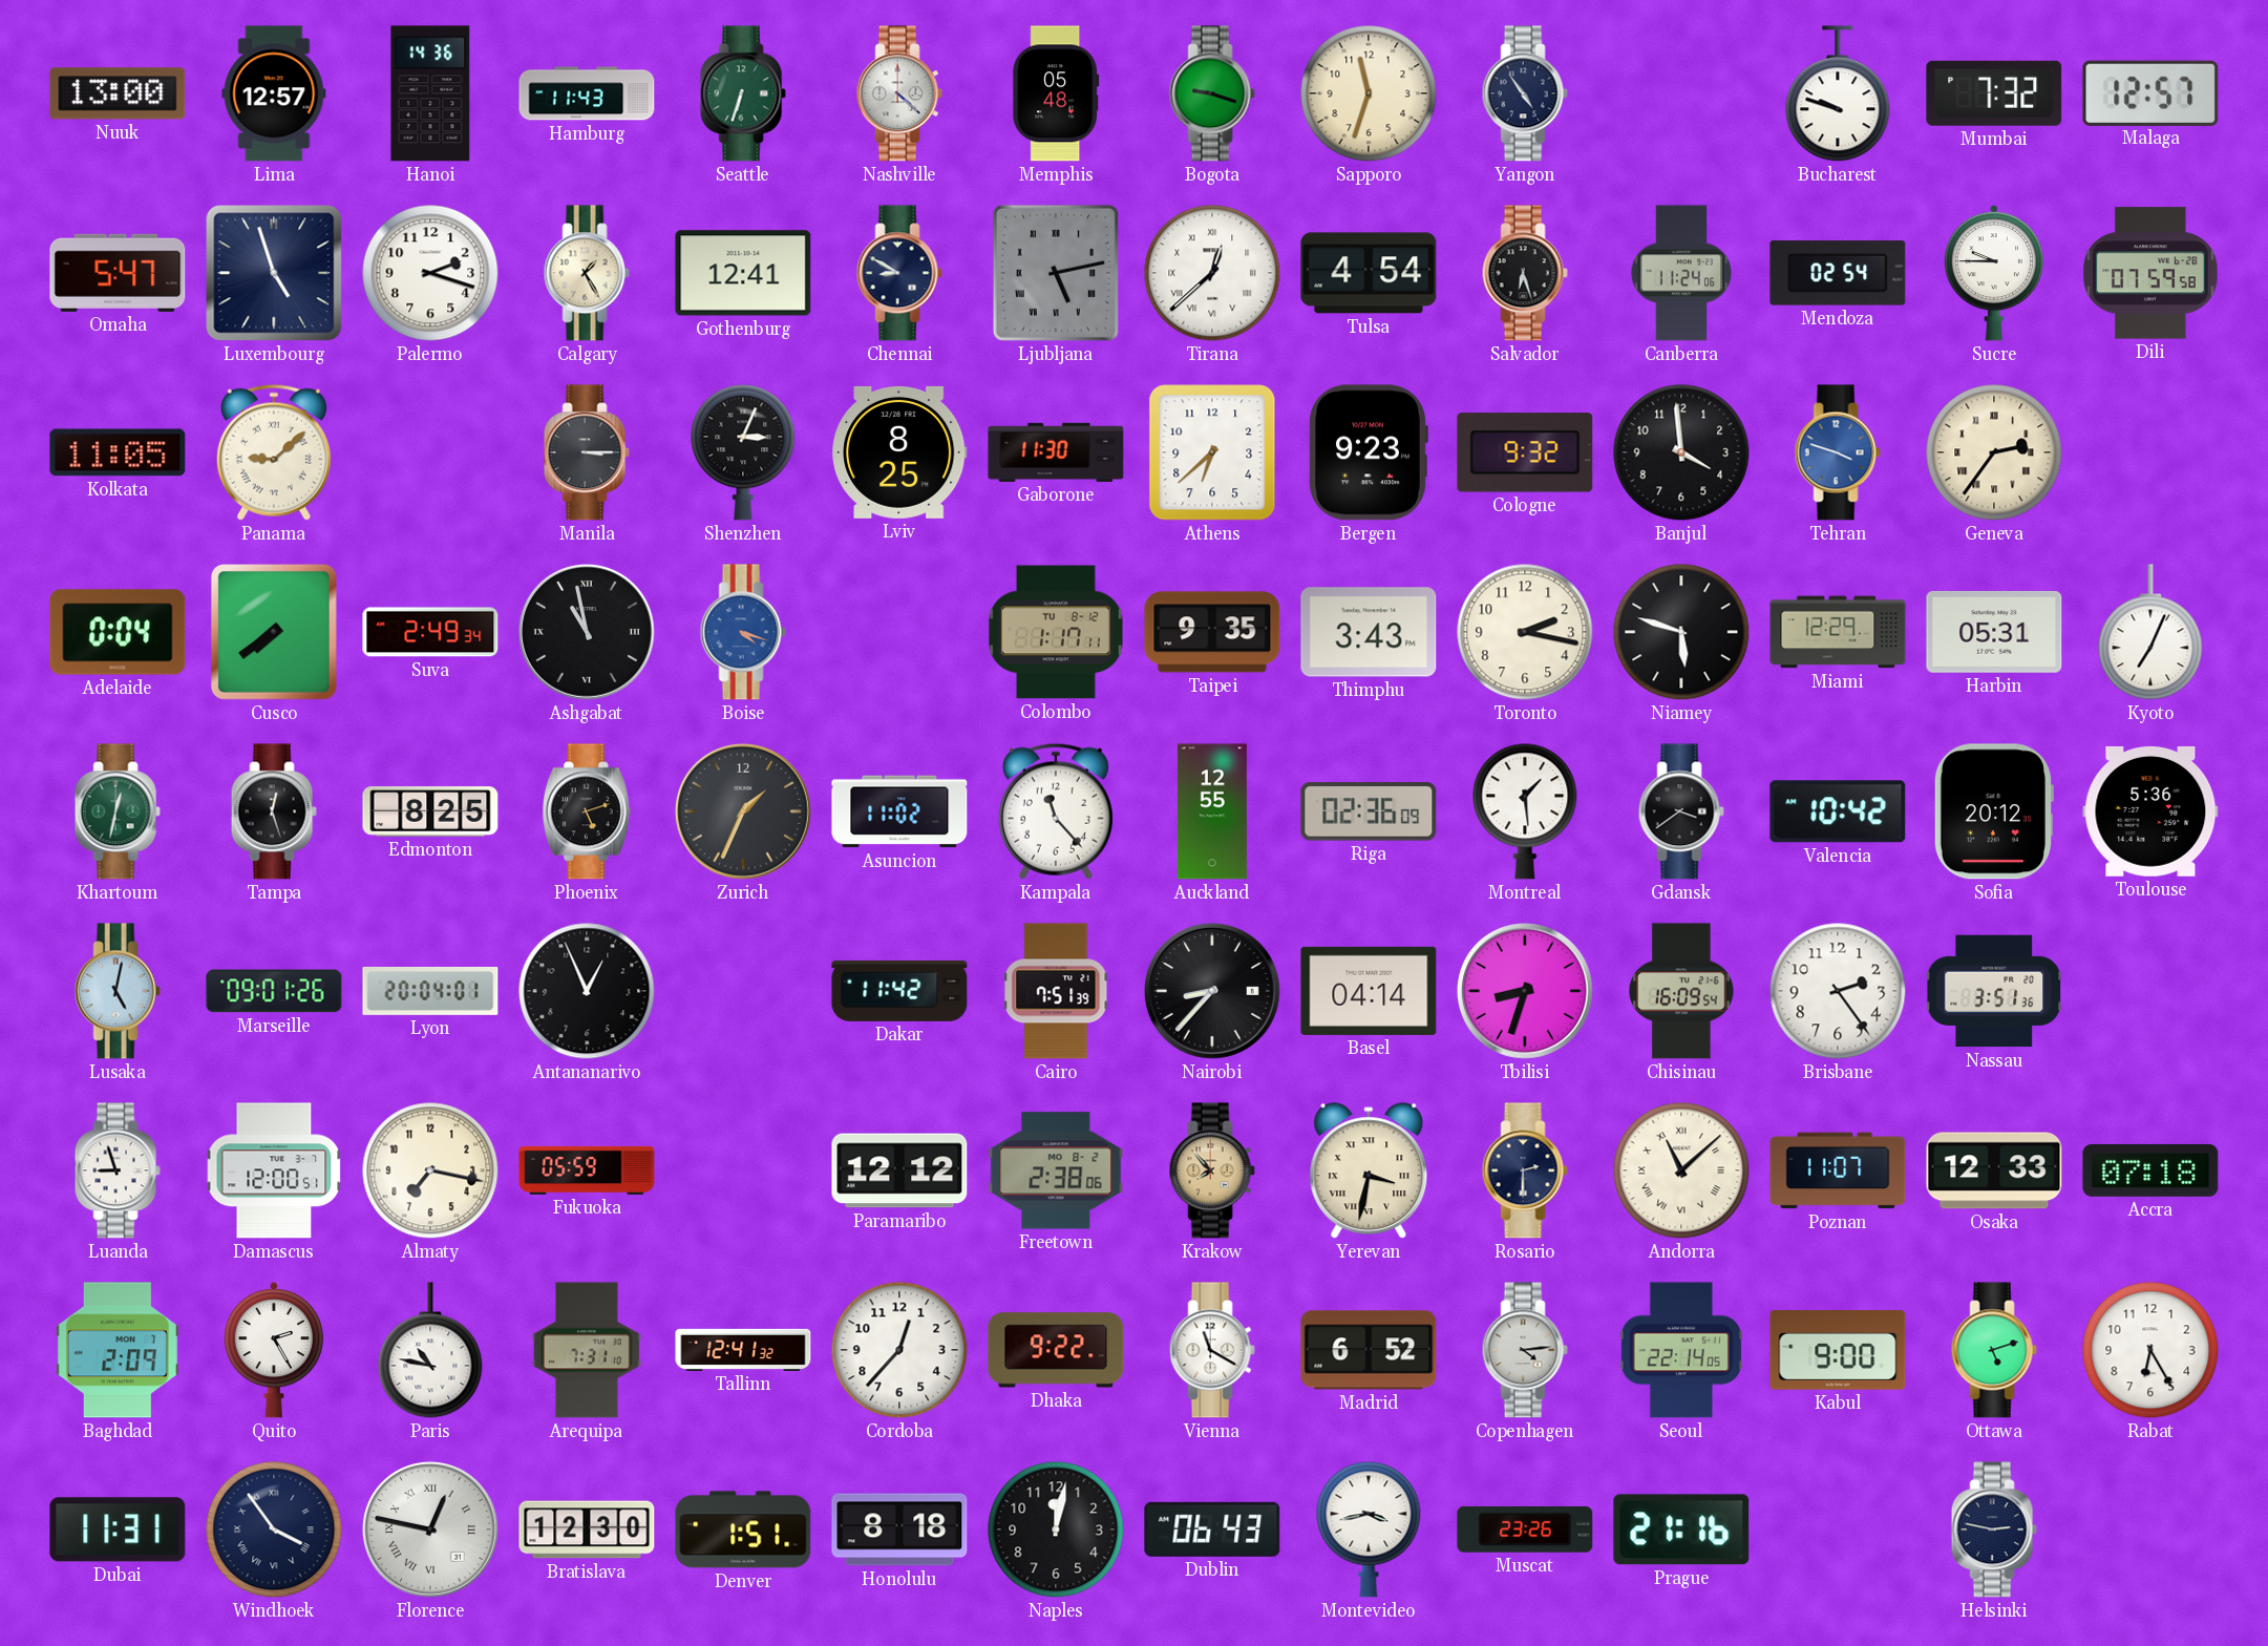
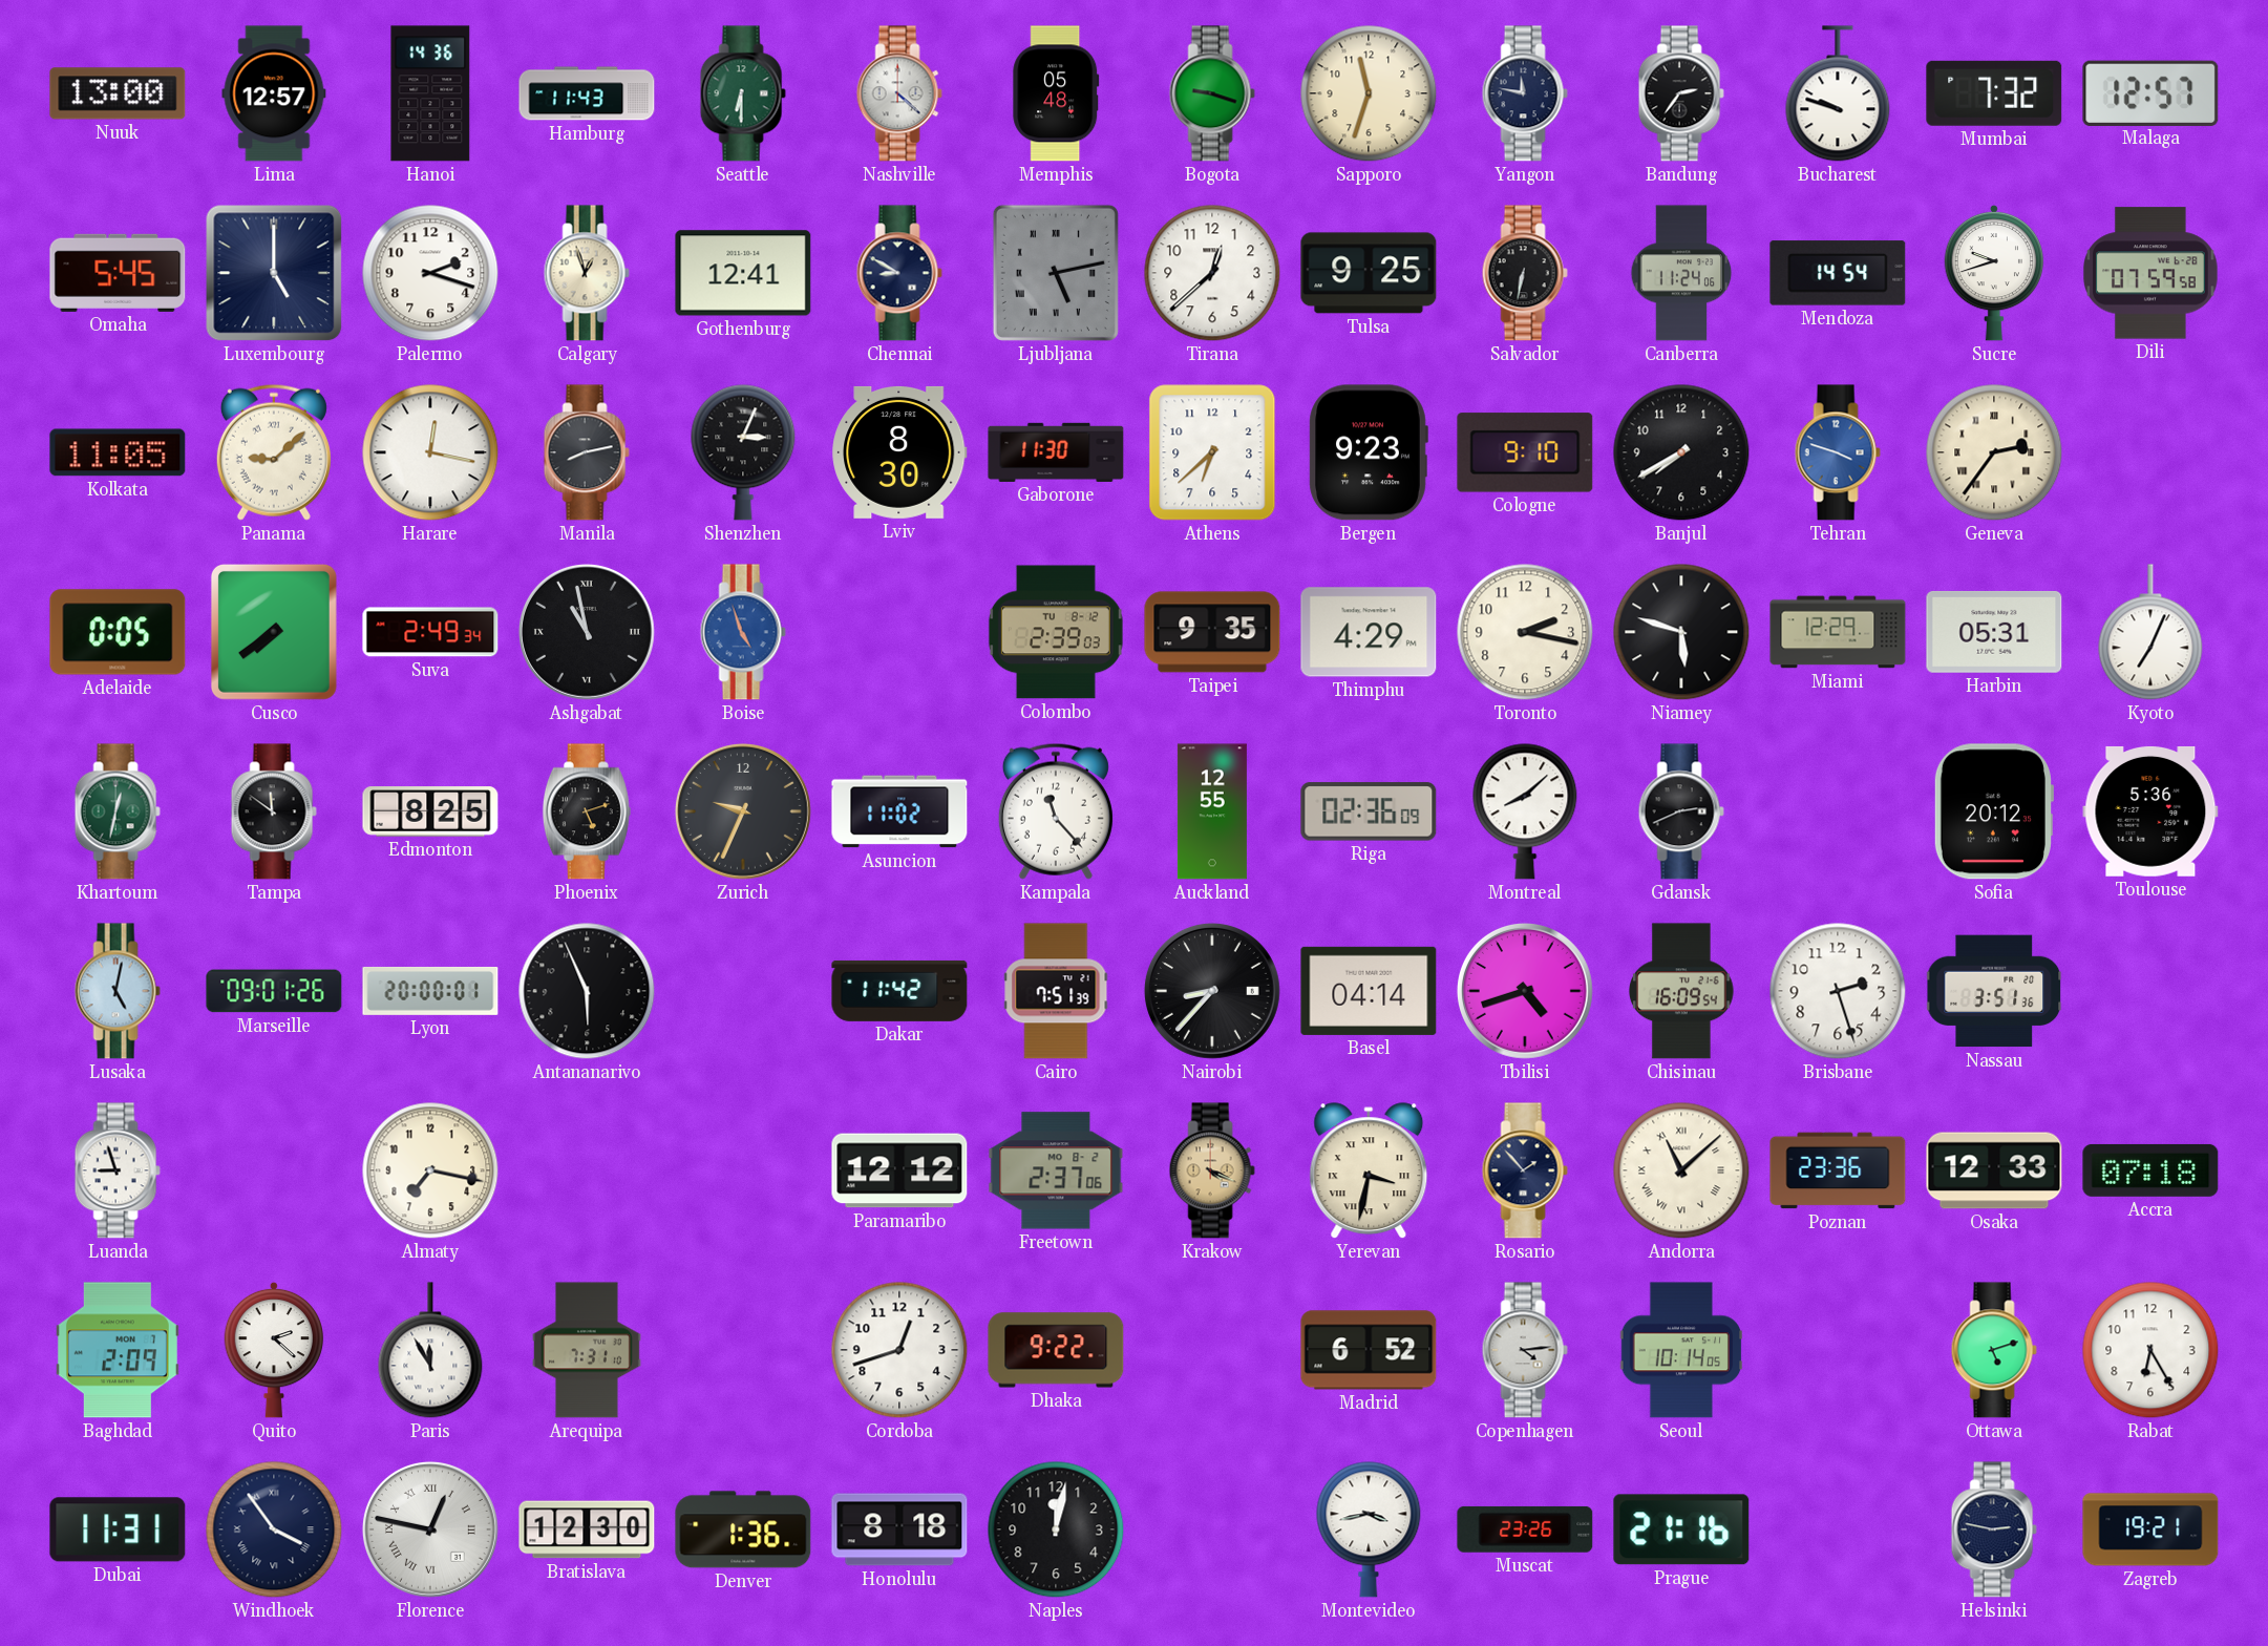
Seattle: 6:33 -> 6:30 (743, 93)
Yangon: 4:54 -> 11:47 (1525, 93)
Bandung: none -> 2:36 (1681, 93)
Omaha: 5:47 -> 5:45 (118, 273)
Luxembourg: 4:57 -> 5:00 (274, 273)
Calgary: 1:25 -> 12:57 (587, 273)
Tirana numerals: Roman -> Arabic (1212, 273)
Tulsa: 4:54 -> 9:25 (1369, 273)
Salvador: 6:27 -> 6:32 (1525, 273)
Mendoza: 02:54 -> 14:54 (1838, 273)
Sucre: 9:45 -> 9:42 (1994, 273)
Harare: none -> 12:17 (430, 452)
Manila: 3:15 -> 8:13 (587, 452)
Lviv: 8:25 -> 8:30 (899, 452)
Cologne: 9:32 -> 9:10 (1525, 452)
Banjul: 3:59 -> 7:40 (1681, 452)
Adelaide: 0:04 -> 0:05 (118, 632)
Boise: 4:18 -> 4:57 (743, 632)
Colombo: 1:17 -> 2:39 (1056, 632)
Thimphu: 3:43 -> 4:29 (1369, 632)
Tampa: 12:27 -> 11:51 (274, 811)
Zurich: 1:34 -> 9:34 (743, 811)
Montreal: 1:29 -> 8:08 (1525, 811)
Gdansk: 3:39 -> 2:41 (1681, 811)
Valencia: 10:42 -> none (1838, 811)
Lyon: 20:04 -> 20:00 (430, 991)
Antananarivo: 12:56 -> 5:56 (587, 991)
Tbilisi: 8:33 -> 4:42 (1525, 991)
Brisbane: 2:24 -> 2:27 (1838, 991)
Damascus: 12:00 -> none (274, 1170)
Fukuoka: 05:59 -> none (587, 1170)
Freetown: 2:38 -> 2:37 (1056, 1170)
Krakow: 7:53 -> 4:19 (1212, 1170)
Rosario: 2:30 -> 1:53 (1525, 1170)
Poznan: 11:07 -> 23:36 (1838, 1170)
Quito: 2:25 -> 2:22 (274, 1350)
Paris: 10:47 -> 11:55 (430, 1350)
Tallinn: 12:41 -> none (743, 1350)
Cordoba: 12:37 -> 12:42 (899, 1350)
Vienna: 11:20 -> none (1212, 1350)
Seoul: 22:14 -> 10:14 (1681, 1350)
Kabul: 9:00 -> none (1838, 1351)
Denver: 1:51 -> 1:36 (743, 1529)
Dublin: 06:43 -> none (1212, 1529)
Zagreb: none -> 19:21 (2150, 1529)
